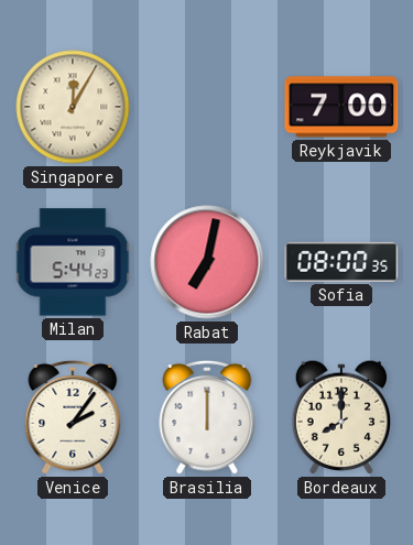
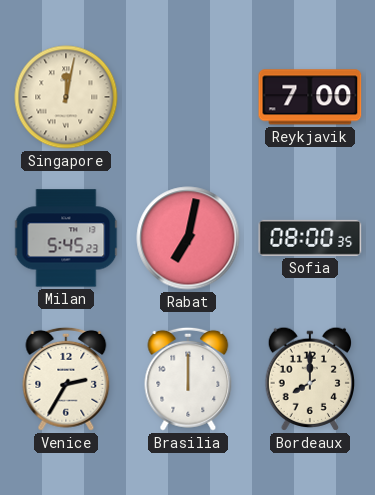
Singapore: 12:05 -> 12:02 (66, 97)
Milan: 5:44 -> 5:45 (66, 238)
Venice: 2:06 -> 2:35 (66, 379)
